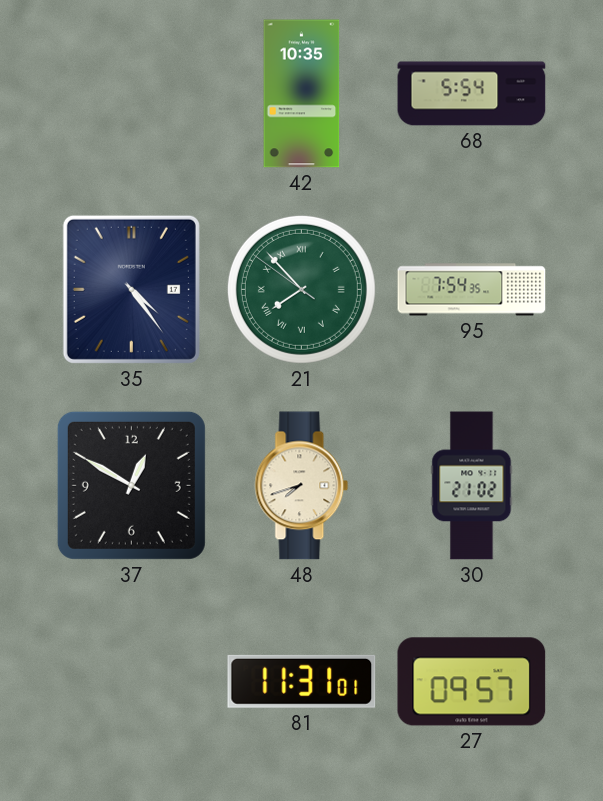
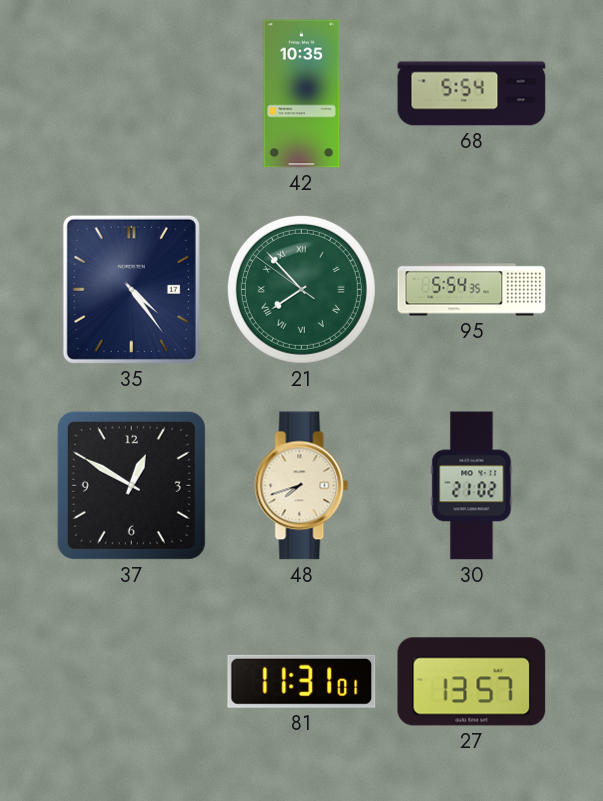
95: 7:54 -> 5:54 (472, 290)
27: 09:57 -> 13:57 (472, 682)
